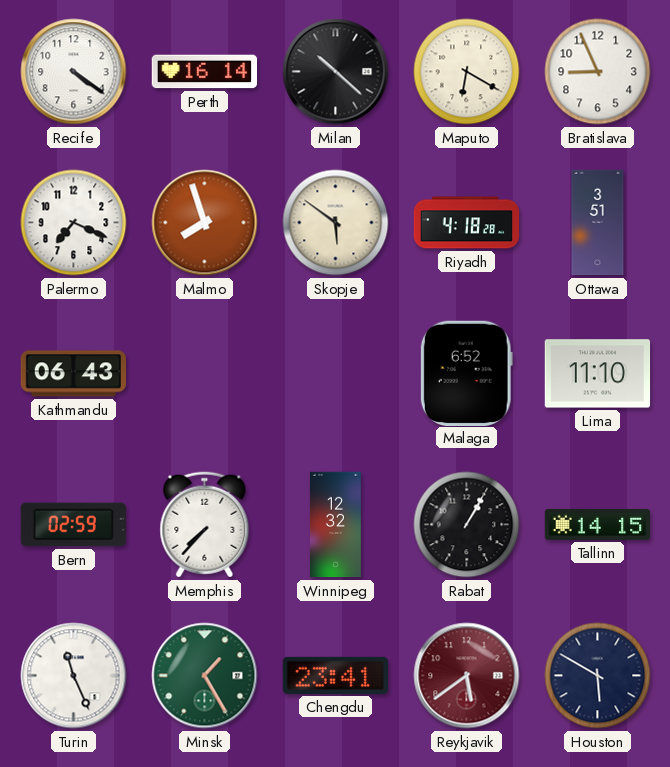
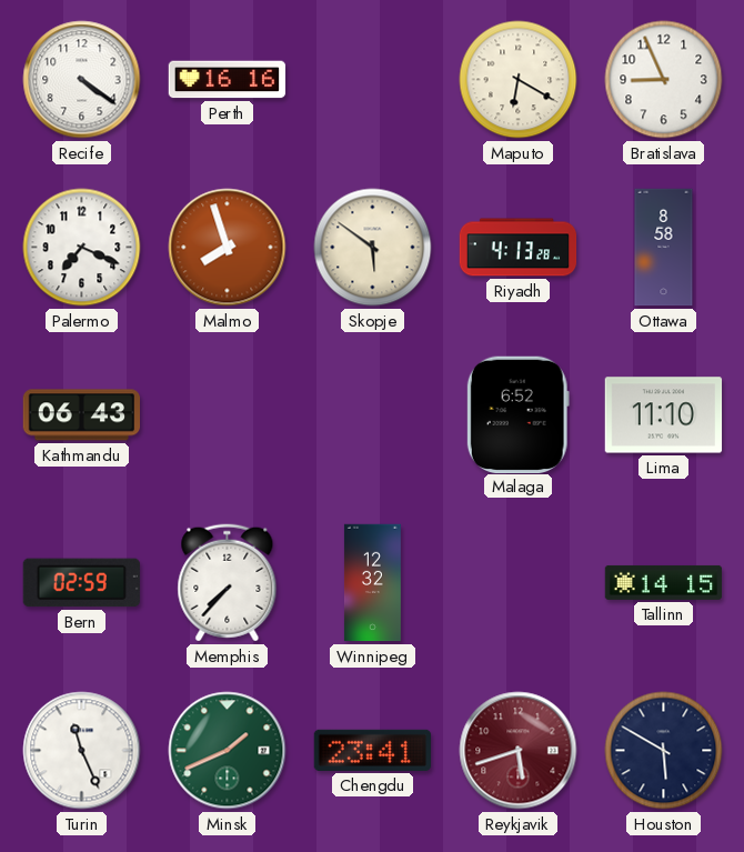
Perth: 16:14 -> 16:16 (228, 80)
Milan: 10:22 -> none (336, 72)
Riyadh: 4:18 -> 4:13 (519, 248)
Ottawa: 3:51 -> 8:58 (664, 248)
Rabat: 1:05 -> none (467, 525)
Minsk: 1:25 -> 1:41 (228, 751)
Reykjavik: 5:39 -> 5:42 (519, 751)
